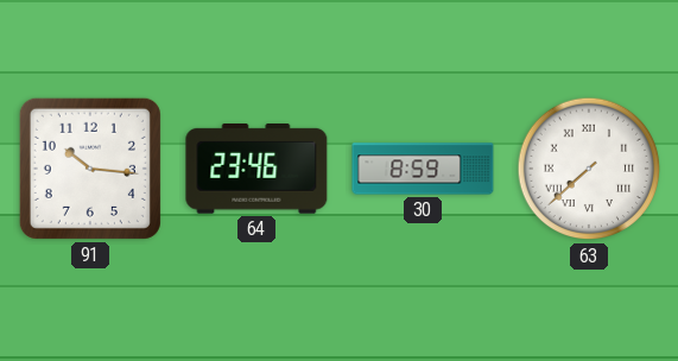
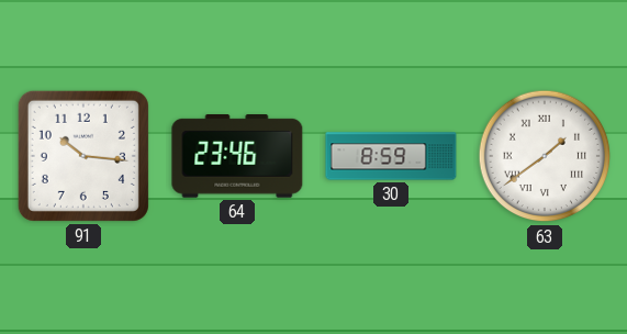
63: 7:38 -> 1:39 (545, 156)
